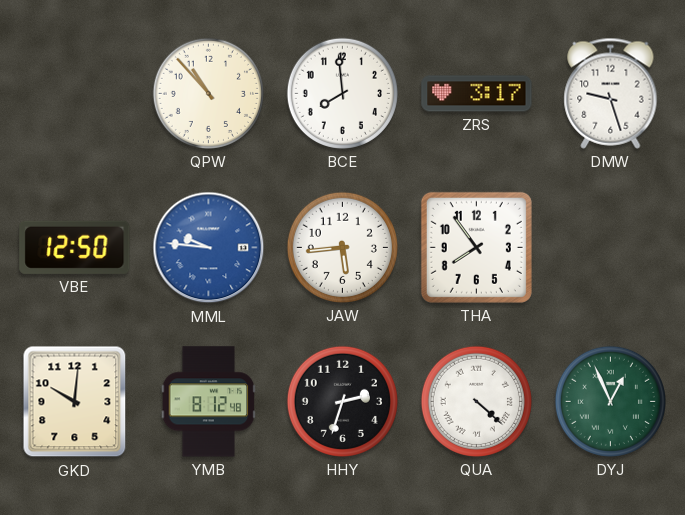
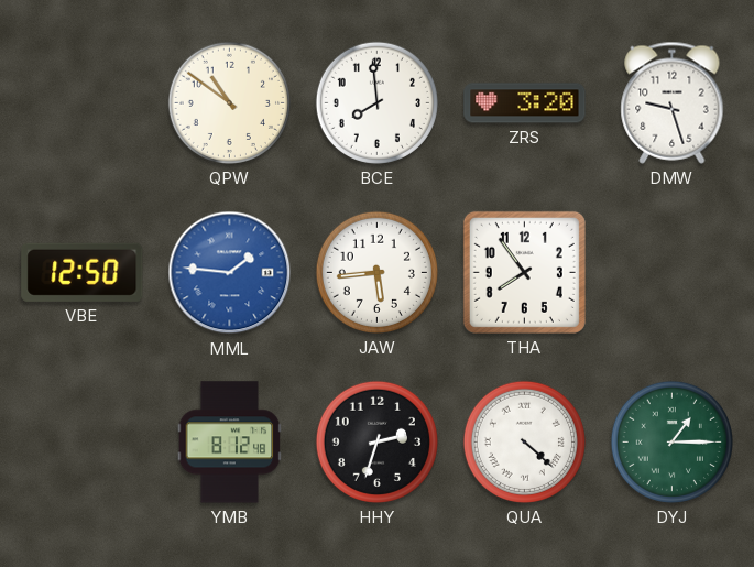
QPW: 10:53 -> 10:51 (229, 102)
ZRS: 3:17 -> 3:20 (525, 103)
MML: 9:46 -> 1:46 (230, 273)
GKD: 10:01 -> none (75, 402)
DYJ: 12:56 -> 1:15 (671, 441)
